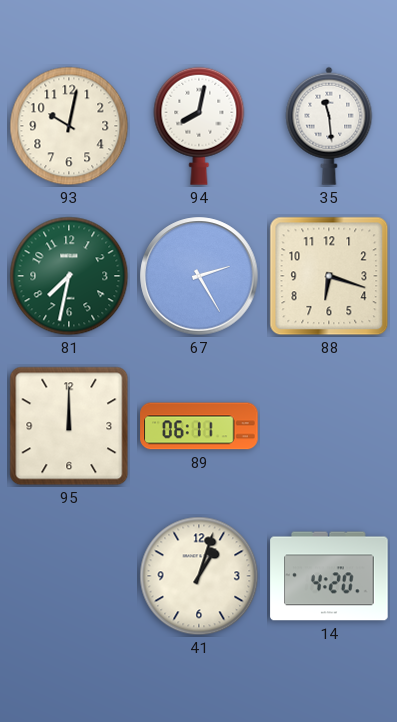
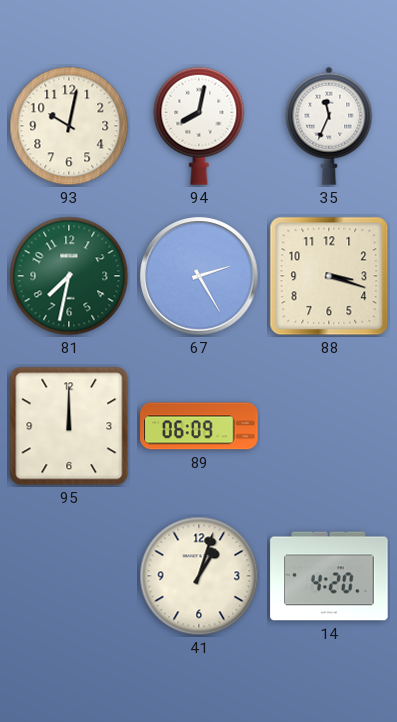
35: 11:29 -> 11:34 (329, 126)
88: 6:18 -> 3:18 (329, 276)
89: 06:11 -> 06:09 (199, 426)
